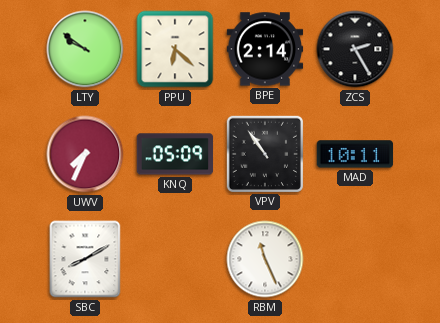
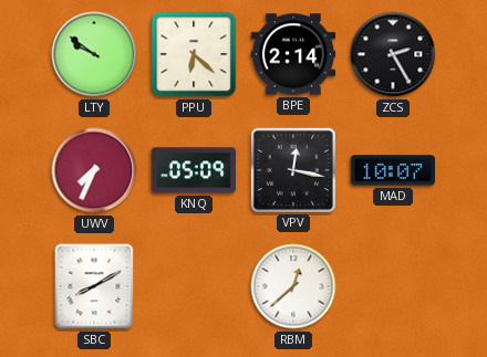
VPV: 10:54 -> 12:17 (292, 169)
MAD: 10:11 -> 10:07 (393, 170)
RBM: 11:26 -> 12:38 (293, 286)
